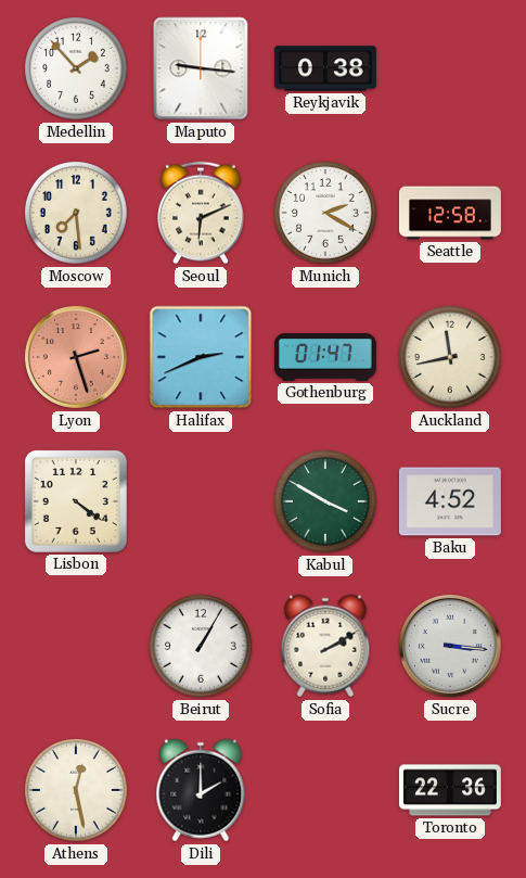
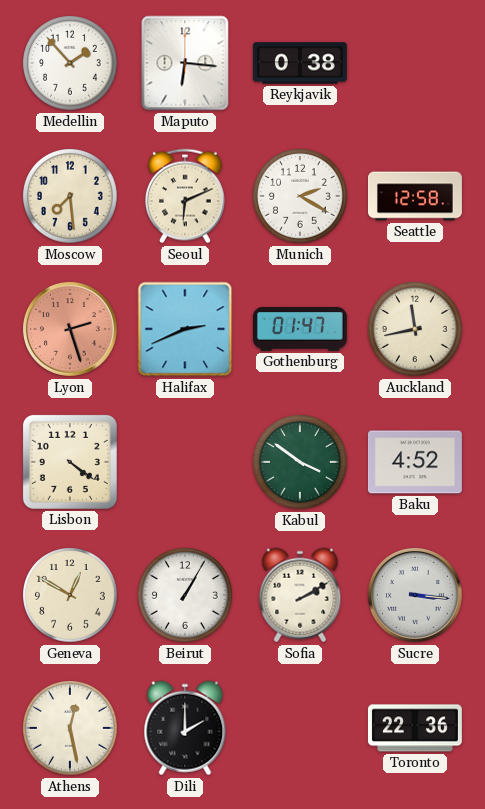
Maputo: 9:16 -> 6:16 (185, 63)
Kabul: 3:50 -> 3:51 (300, 462)
Geneva: none -> 12:50 (70, 595)
